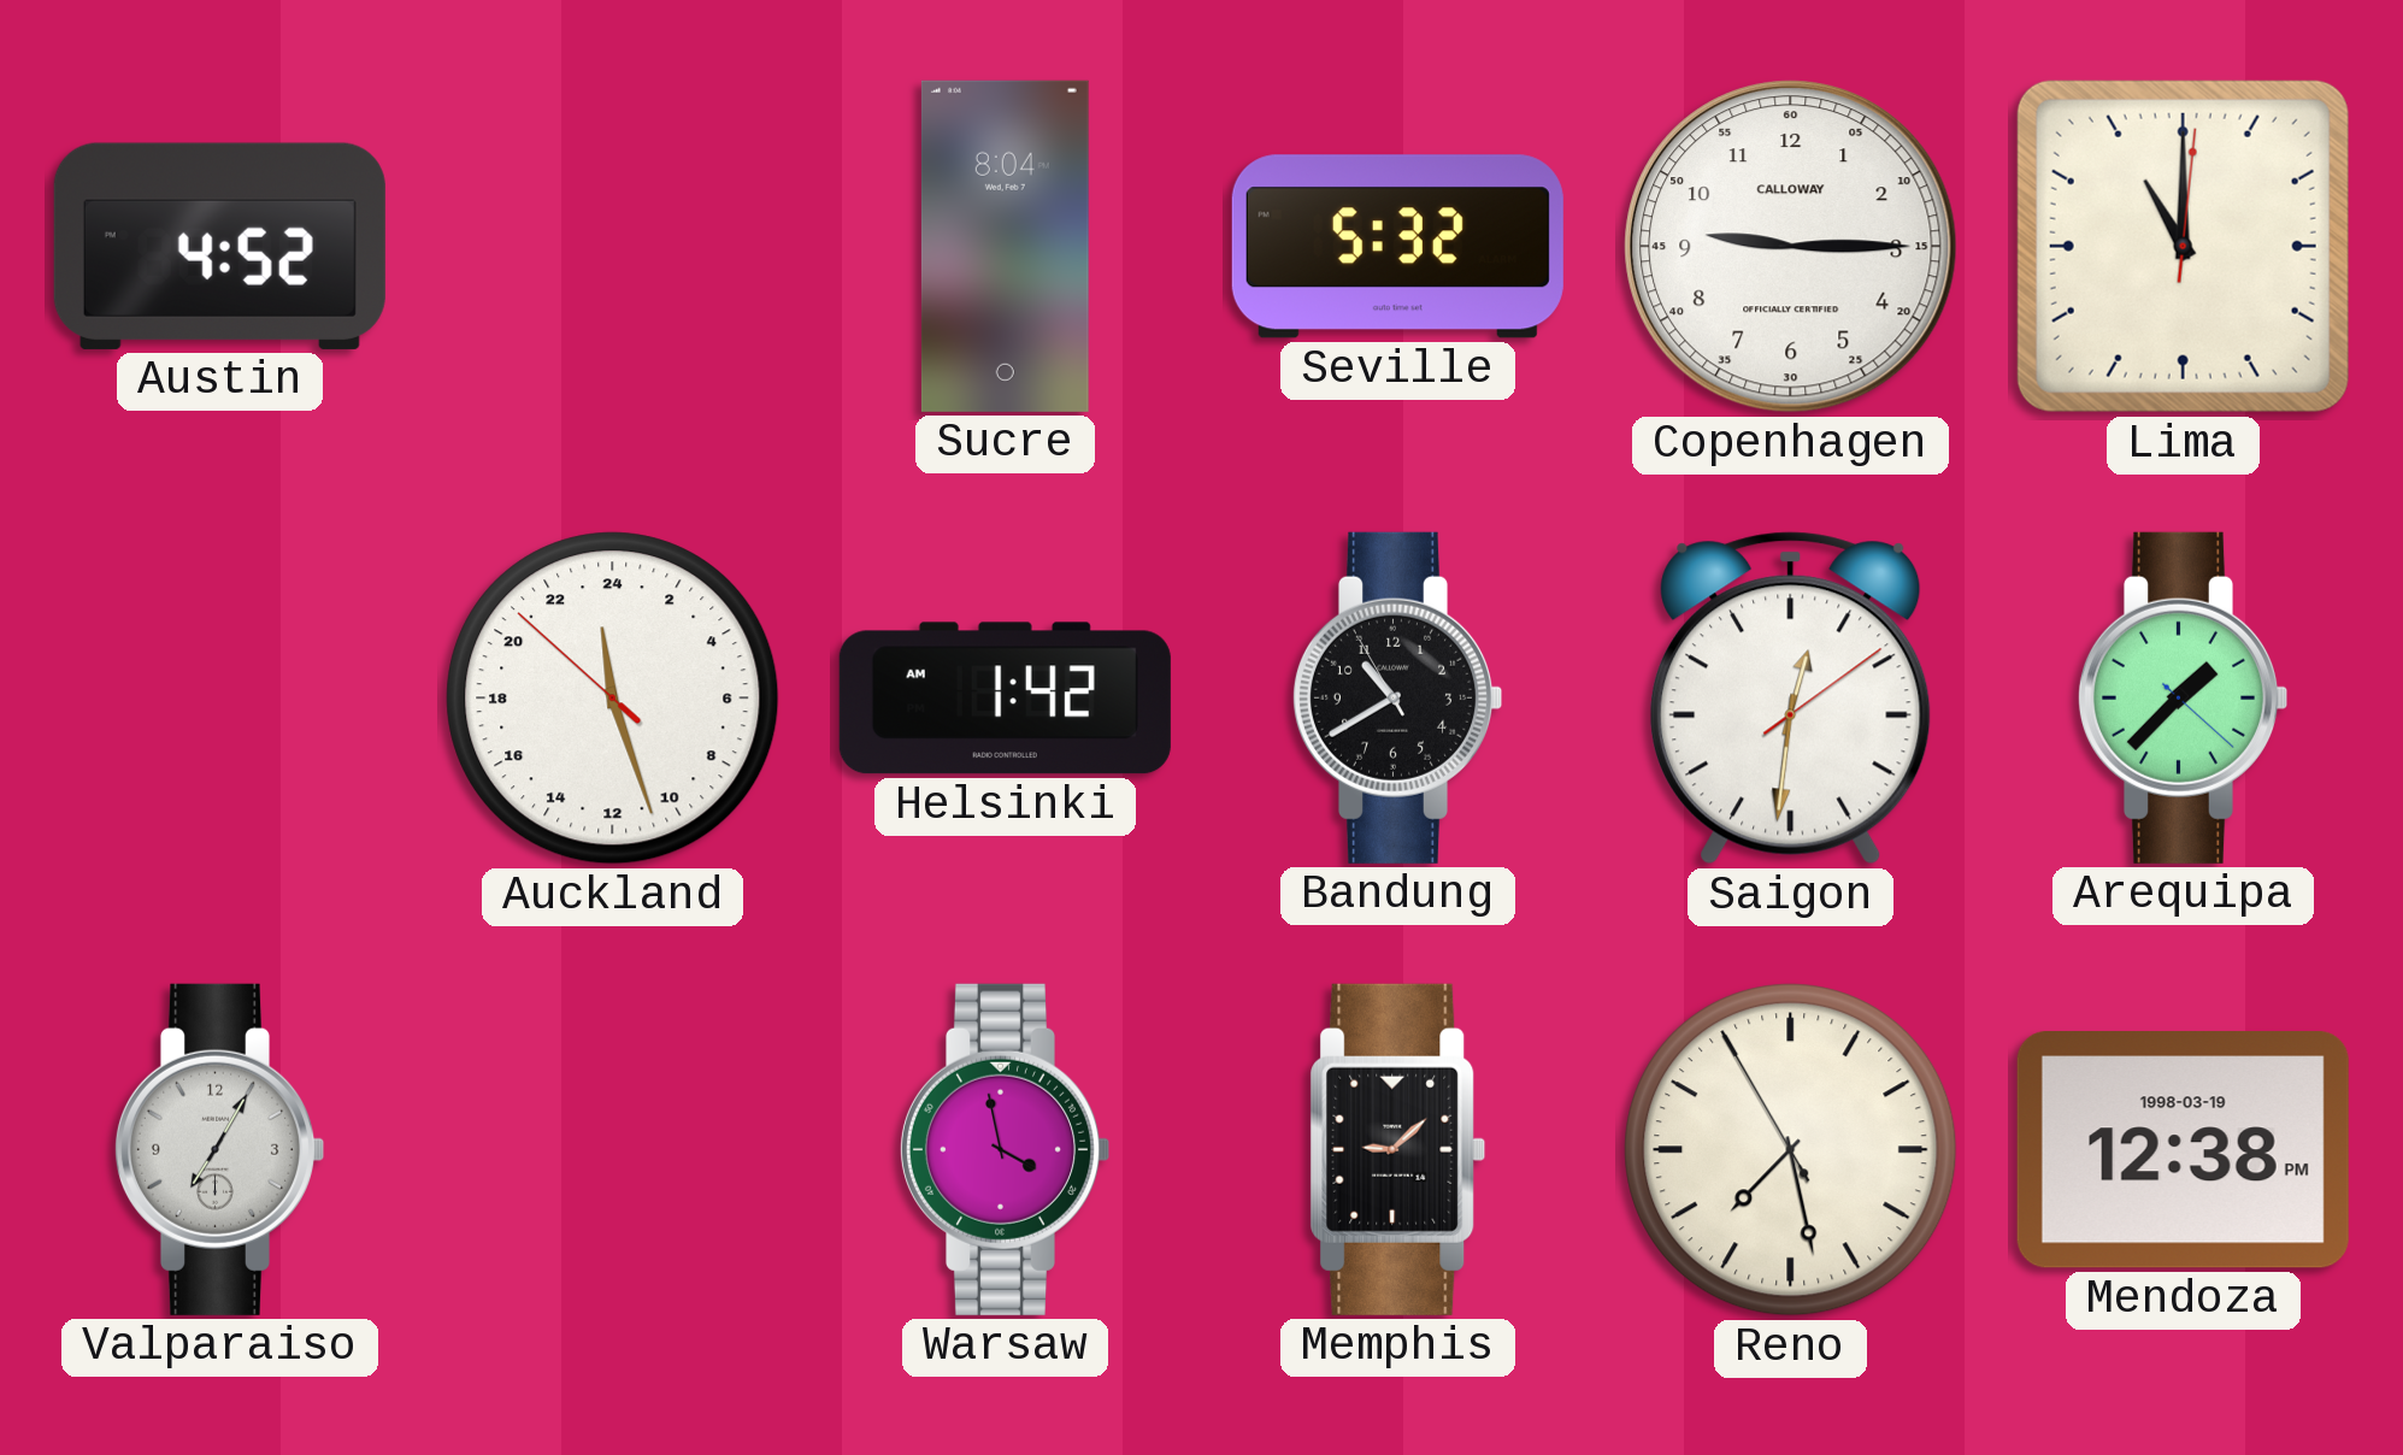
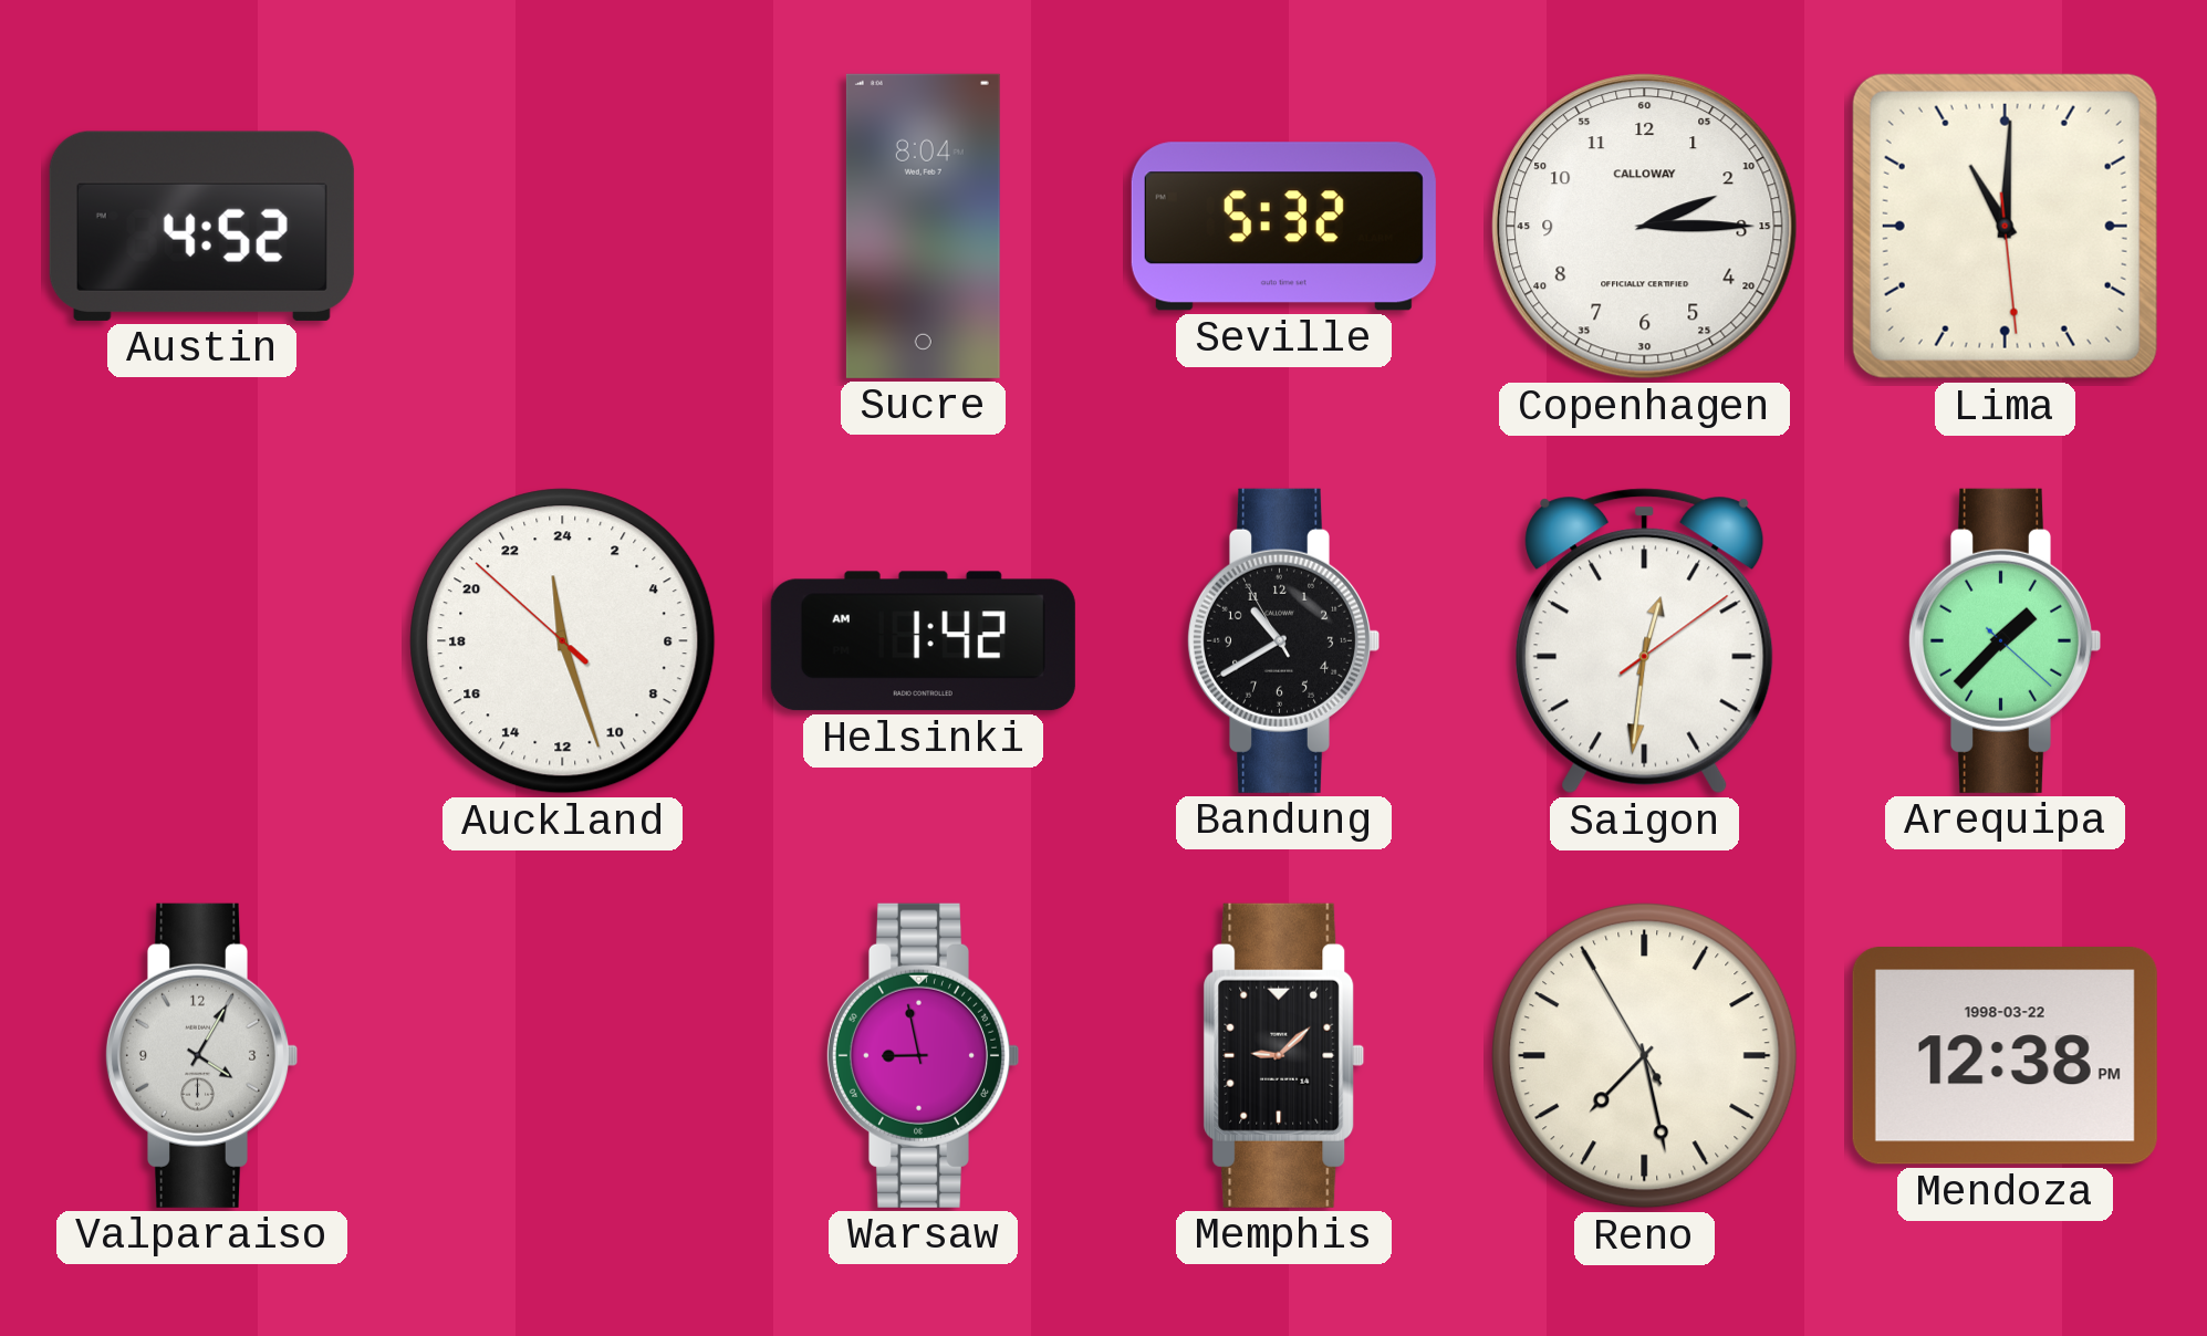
Copenhagen: 9:15 -> 2:15 (1645, 227)
Lima: 11:00:01 -> 11:00:29 (2005, 226)
Valparaiso: 7:05 -> 4:05 (200, 1055)
Warsaw: 3:58 -> 8:58 (922, 1055)
Mendoza date: 1998-03-19 -> 1998-03-22 (2005, 1056)
